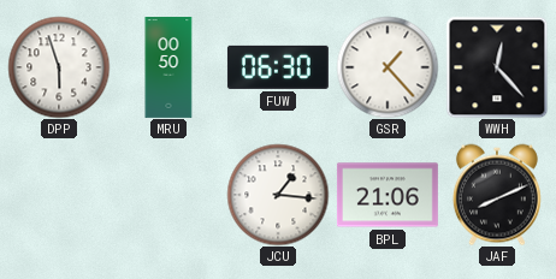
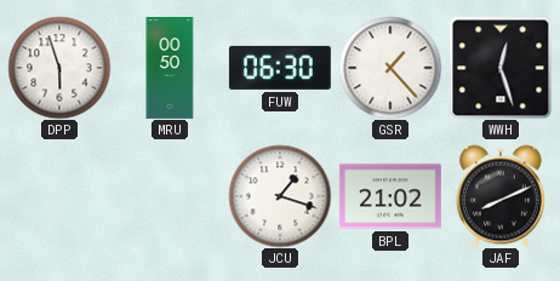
WWH: 12:23 -> 12:27 (501, 68)
JCU: 1:16 -> 1:18 (280, 196)
BPL: 21:06 -> 21:02 (390, 196)
